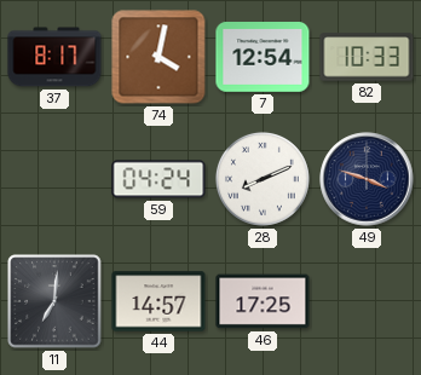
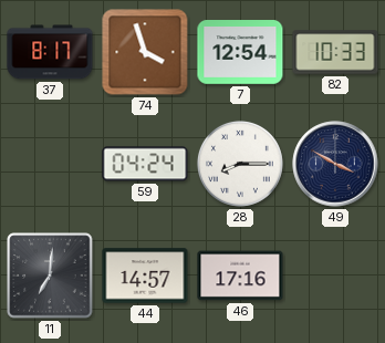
74: 4:02 -> 3:57 (145, 52)
28: 8:11 -> 8:15 (240, 164)
49: 3:48 -> 3:50 (335, 164)
46: 17:25 -> 17:16 (240, 276)
